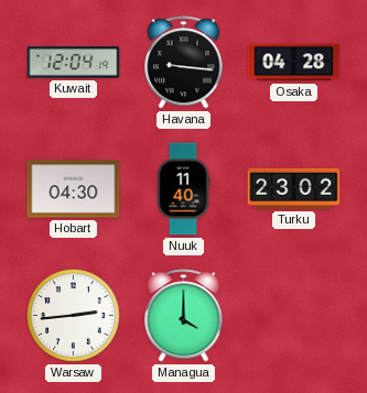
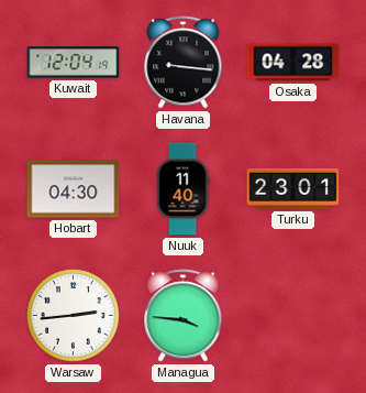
Turku: 23:02 -> 23:01 (293, 188)
Managua: 4:00 -> 3:46 (184, 316)
